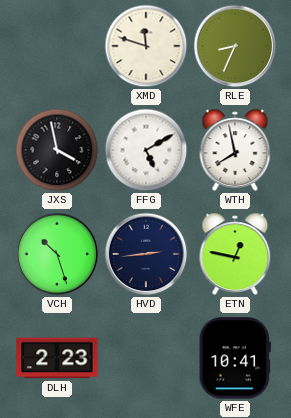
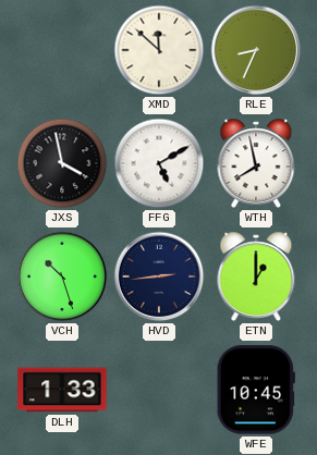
XMD: 11:48 -> 11:52 (159, 50)
ETN: 12:47 -> 1:00 (256, 276)
DLH: 2:23 -> 1:33 (62, 390)
WFE: 10:41 -> 10:45 (256, 390)
